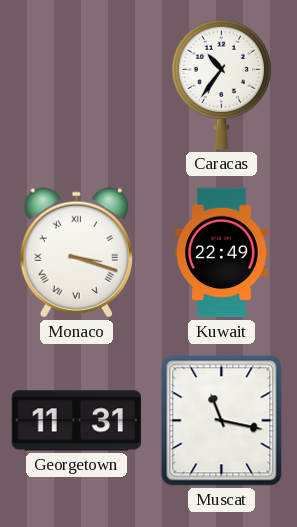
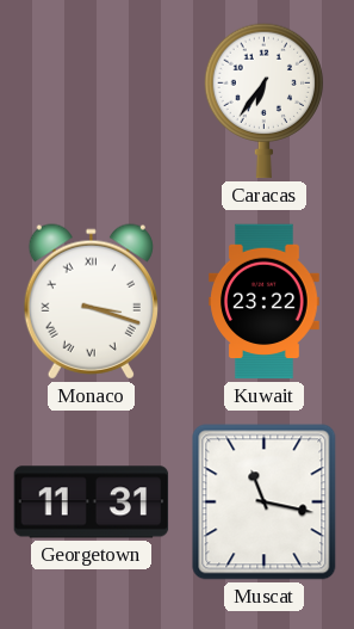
Caracas: 10:36 -> 6:36 (265, 101)
Kuwait: 22:49 -> 23:22 (265, 302)
